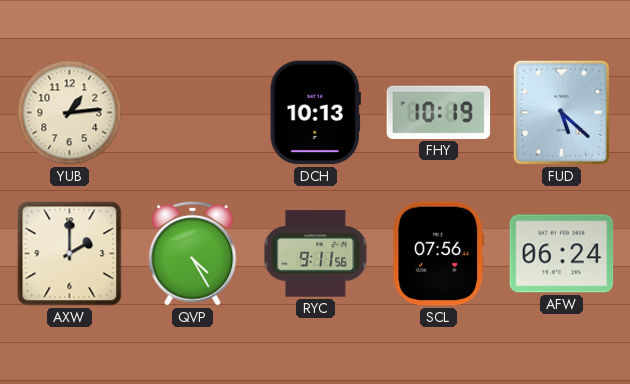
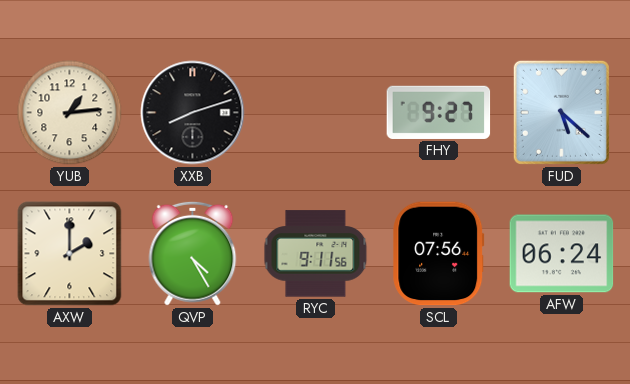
XXB: none -> 8:12 (193, 113)
DCH: 10:13 -> none (315, 113)
FHY: 10:19 -> 9:27 (439, 112)
